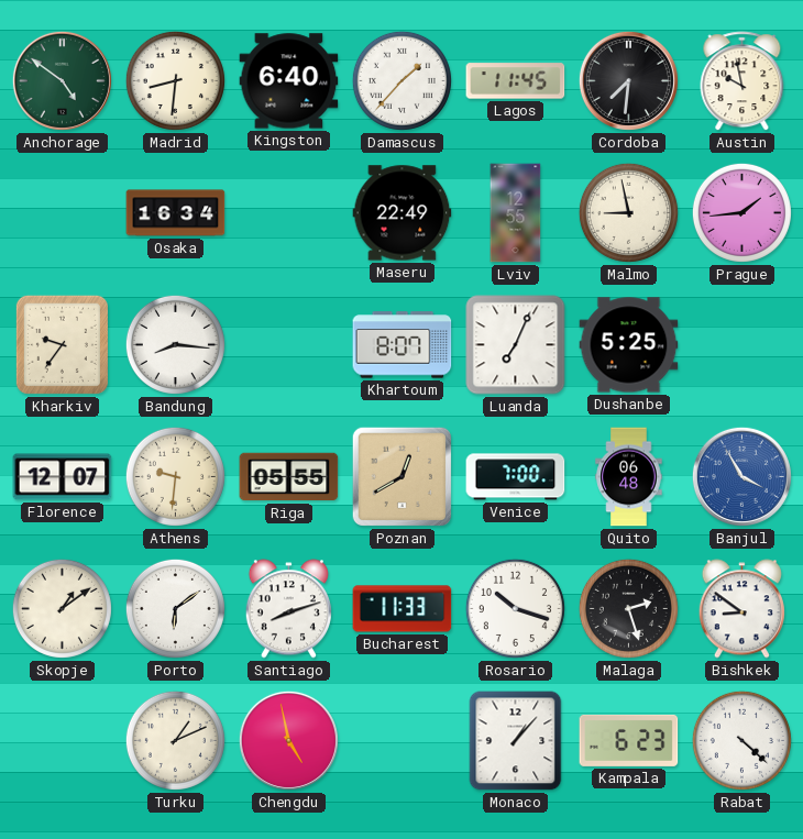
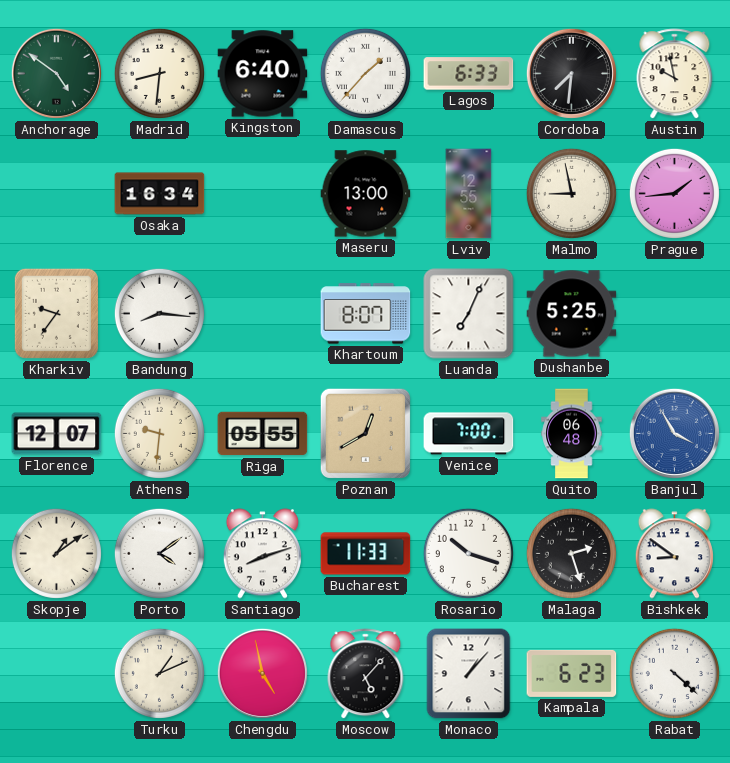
Lagos: 11:45 -> 6:33 (469, 74)
Maseru: 22:49 -> 13:00 (366, 194)
Porto: 6:09 -> 4:09 (159, 553)
Moscow: none -> 5:07 (366, 674)
